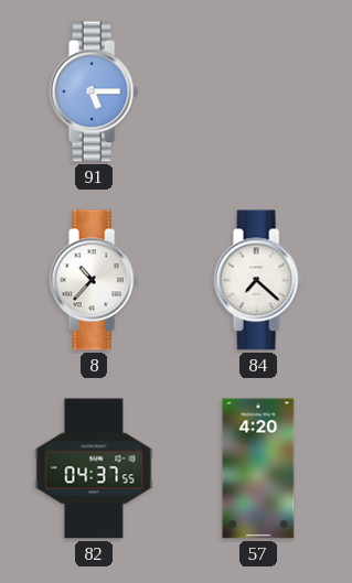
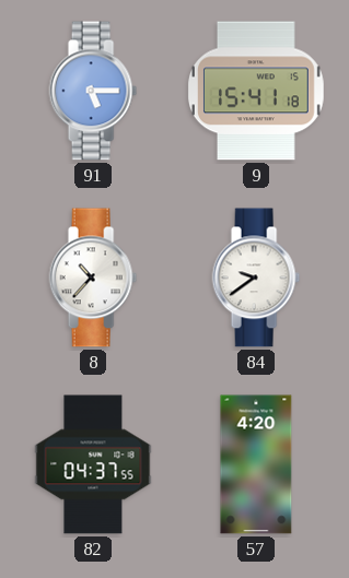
9: none -> 15:41 (256, 91)
84: 7:22 -> 9:39 (256, 278)
